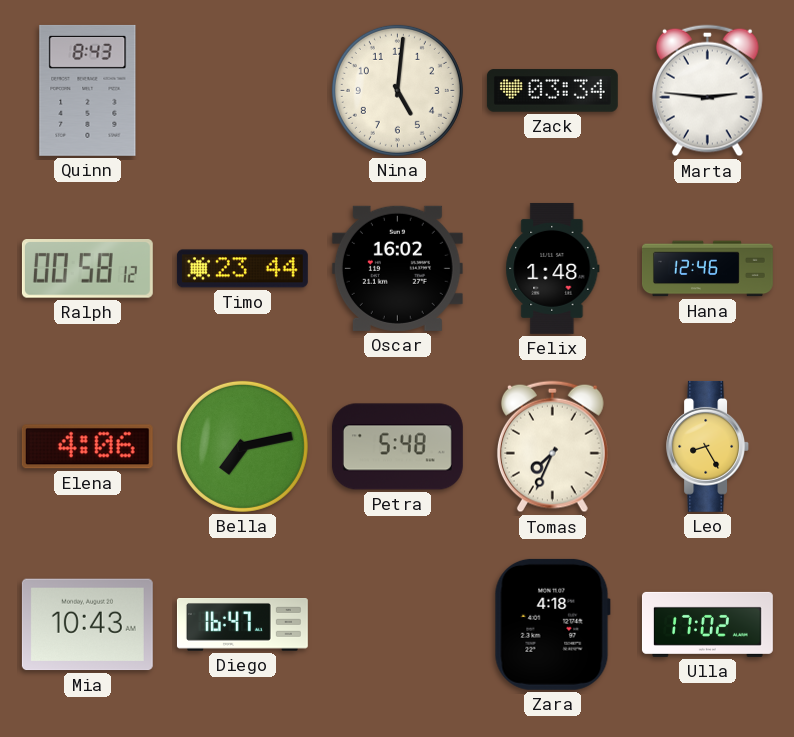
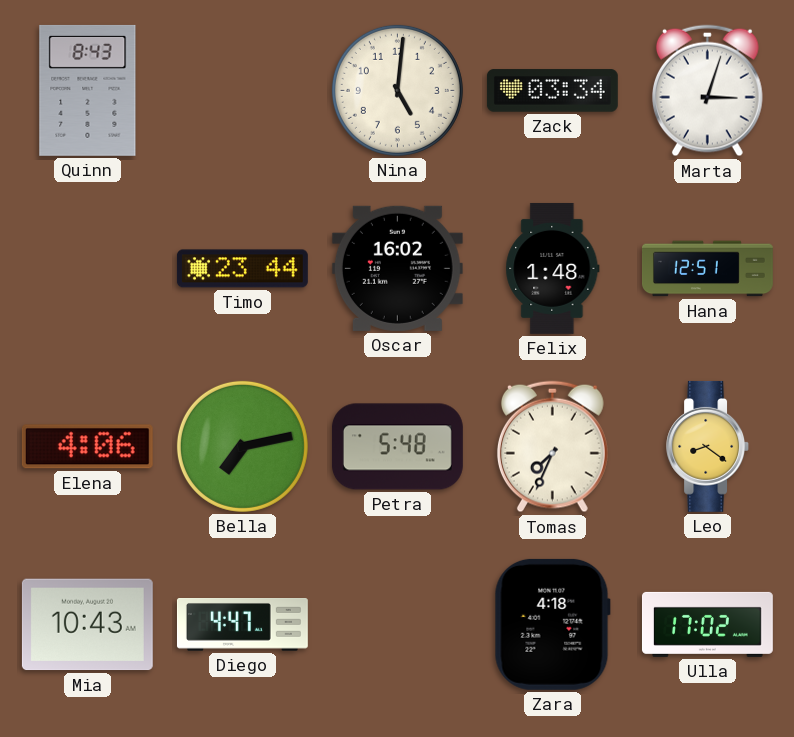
Marta: 2:46 -> 3:03 (707, 91)
Ralph: 00:58 -> none (87, 269)
Hana: 12:46 -> 12:51 (707, 269)
Leo: 8:25 -> 8:21 (708, 446)
Diego: 16:47 -> 4:47 (242, 625)
